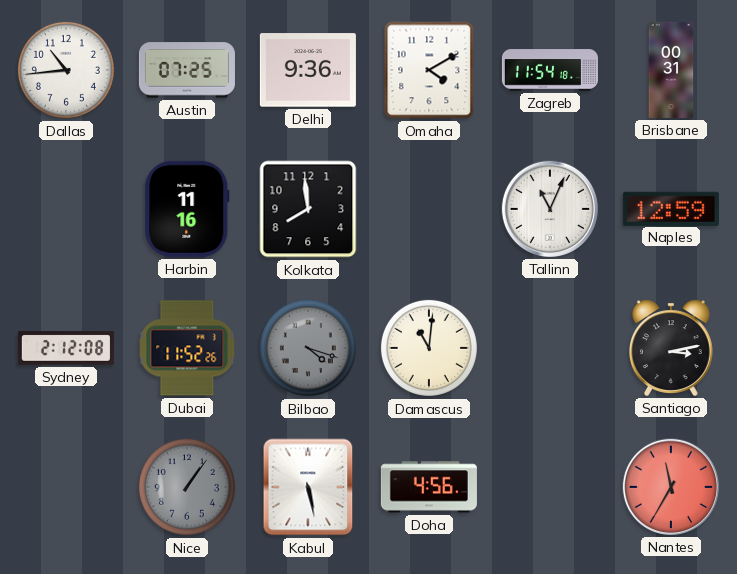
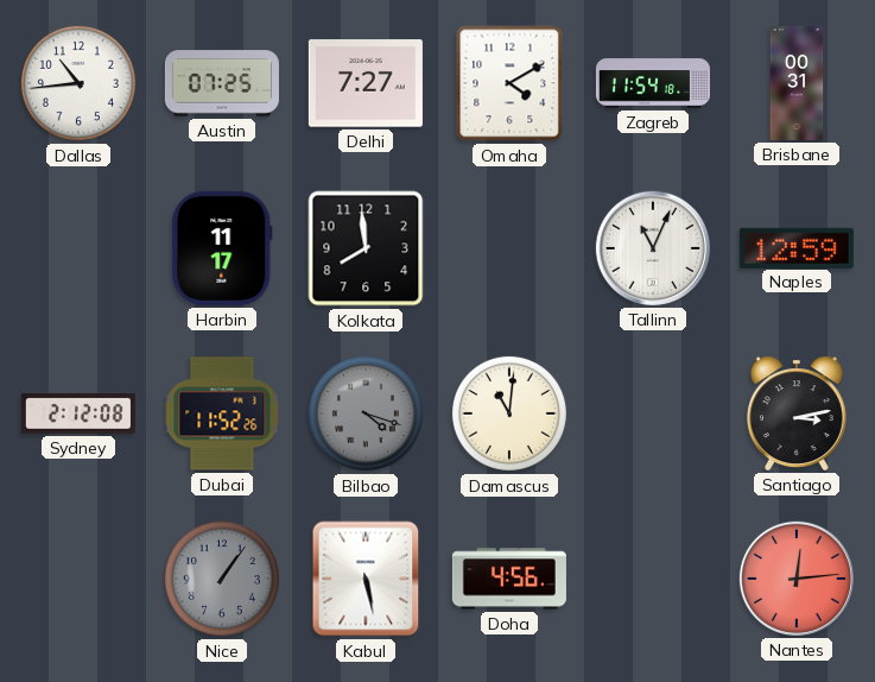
Delhi: 9:36 -> 7:27 (366, 83)
Harbin: 11:16 -> 11:17 (222, 248)
Nantes: 11:35 -> 12:14 (797, 579)
